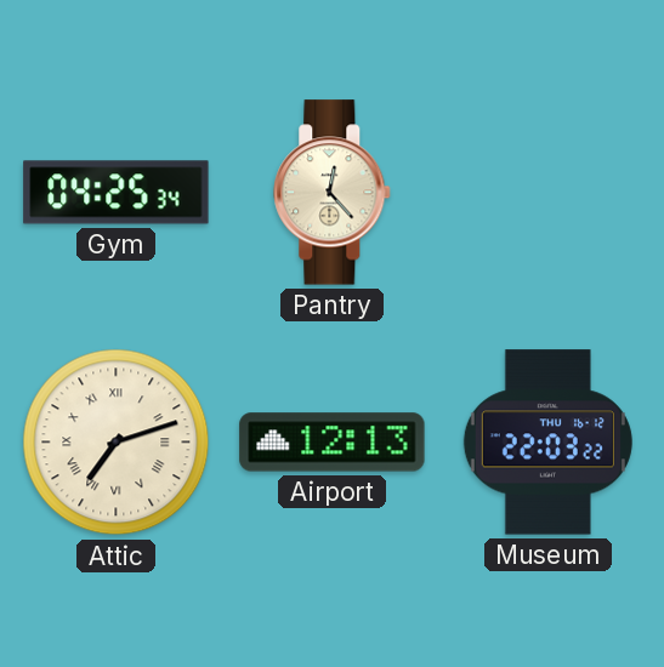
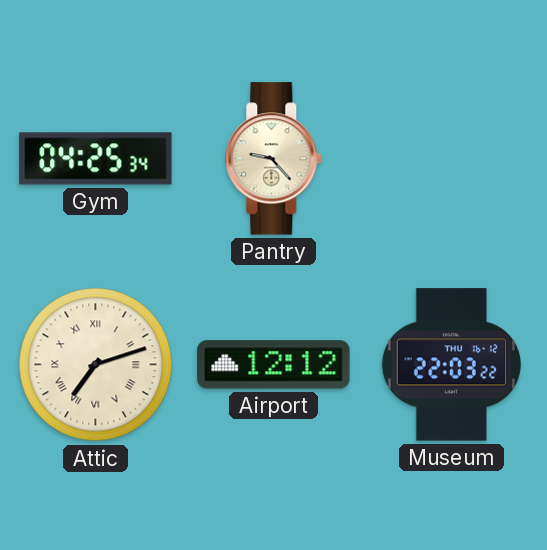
Pantry: 12:23 -> 9:23 (274, 159)
Airport: 12:13 -> 12:12 (274, 365)
